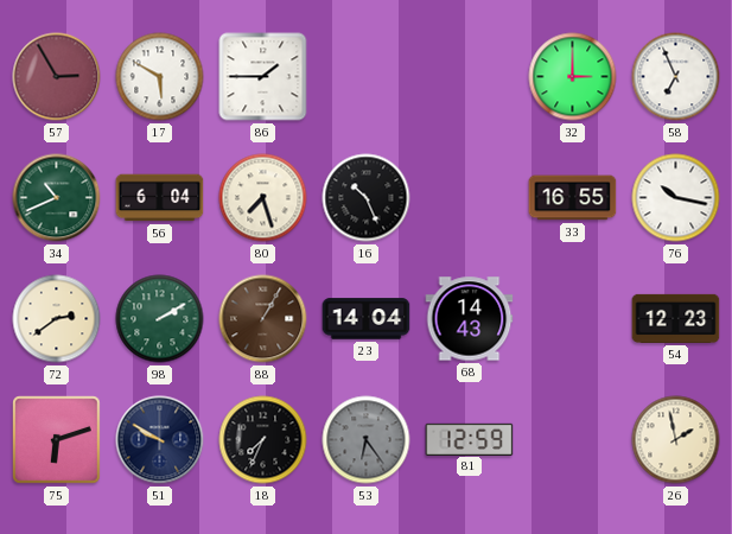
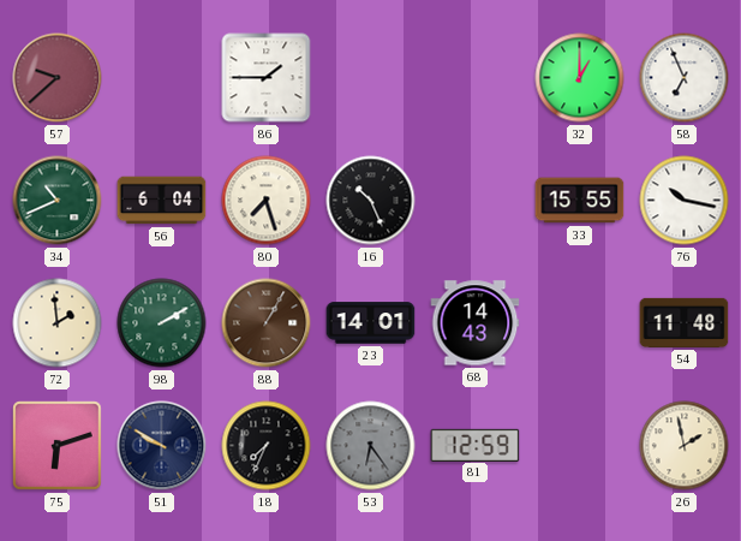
57: 2:55 -> 9:38 (58, 78)
17: 5:50 -> none (160, 77)
32: 3:00 -> 1:00 (580, 78)
33: 16:55 -> 15:55 (580, 201)
72: 2:39 -> 1:59 (58, 323)
23: 14:04 -> 14:01 (371, 323)
54: 12:23 -> 11:48 (685, 322)
